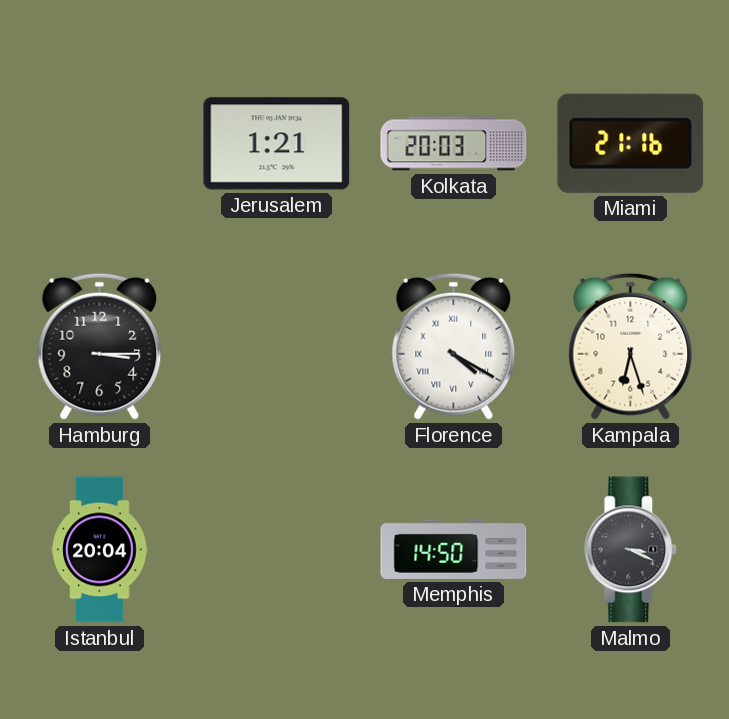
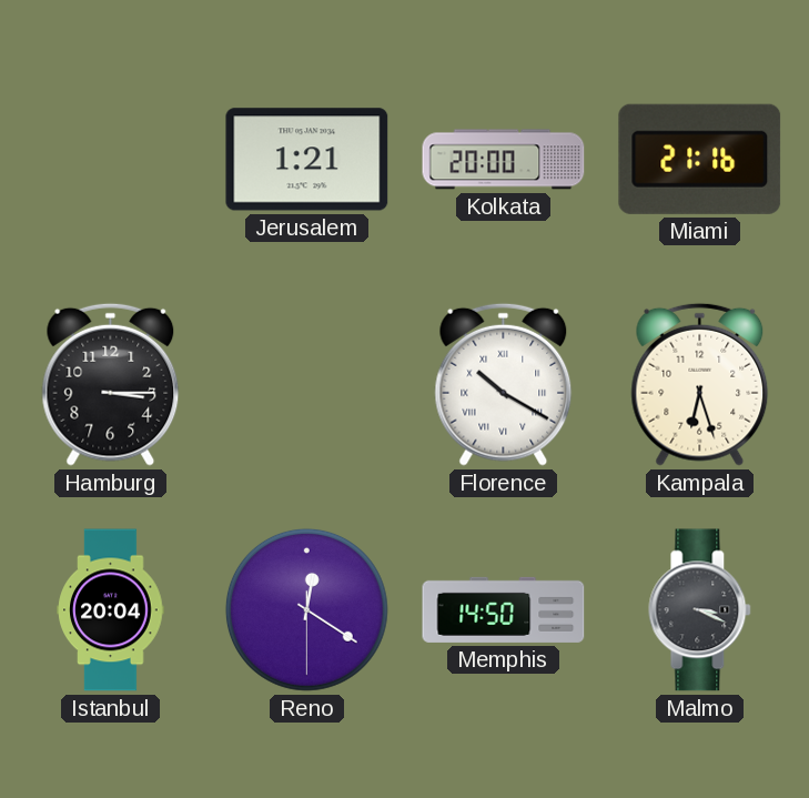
Kolkata: 20:03 -> 20:00 (504, 160)
Florence: 4:20 -> 10:20 (504, 384)
Reno: none -> 12:20 (306, 609)
